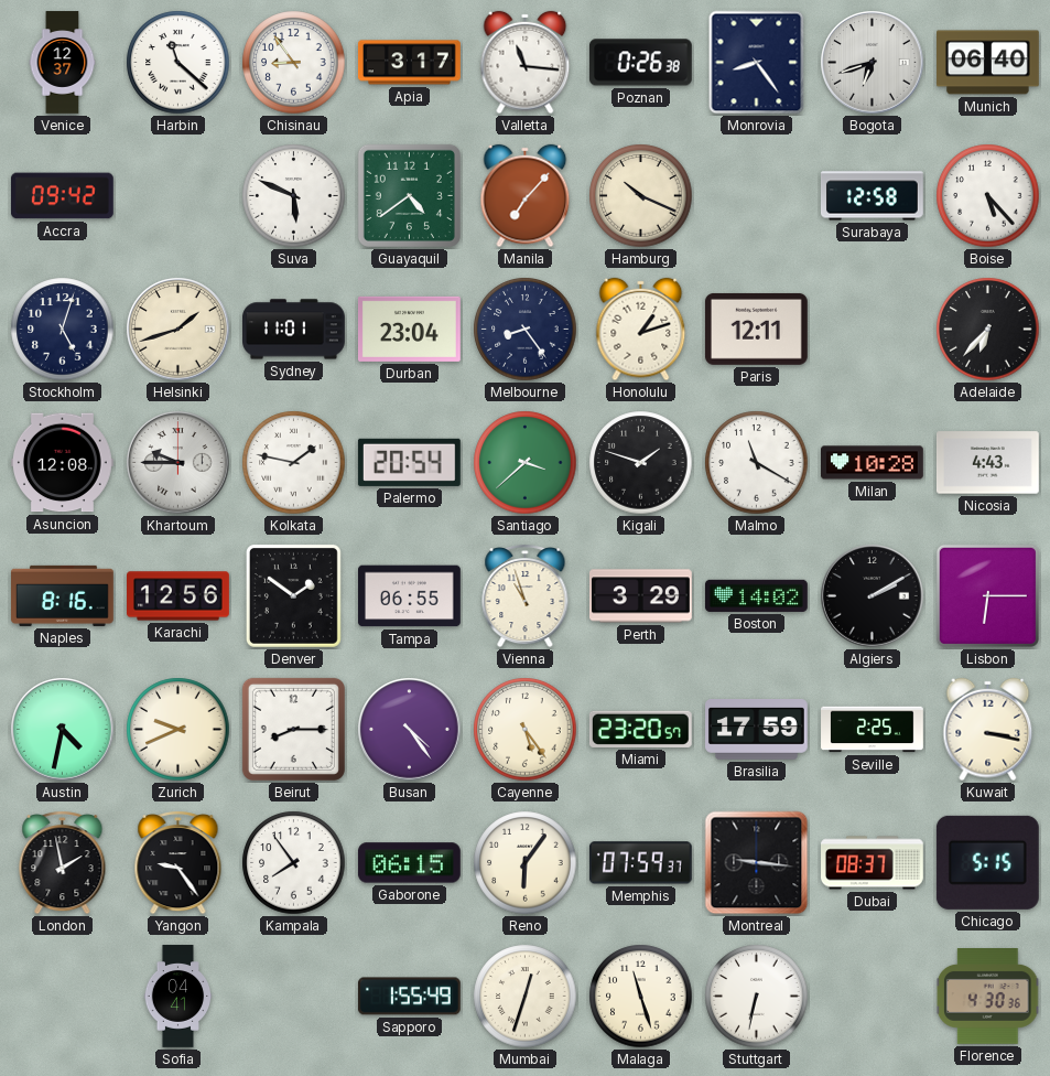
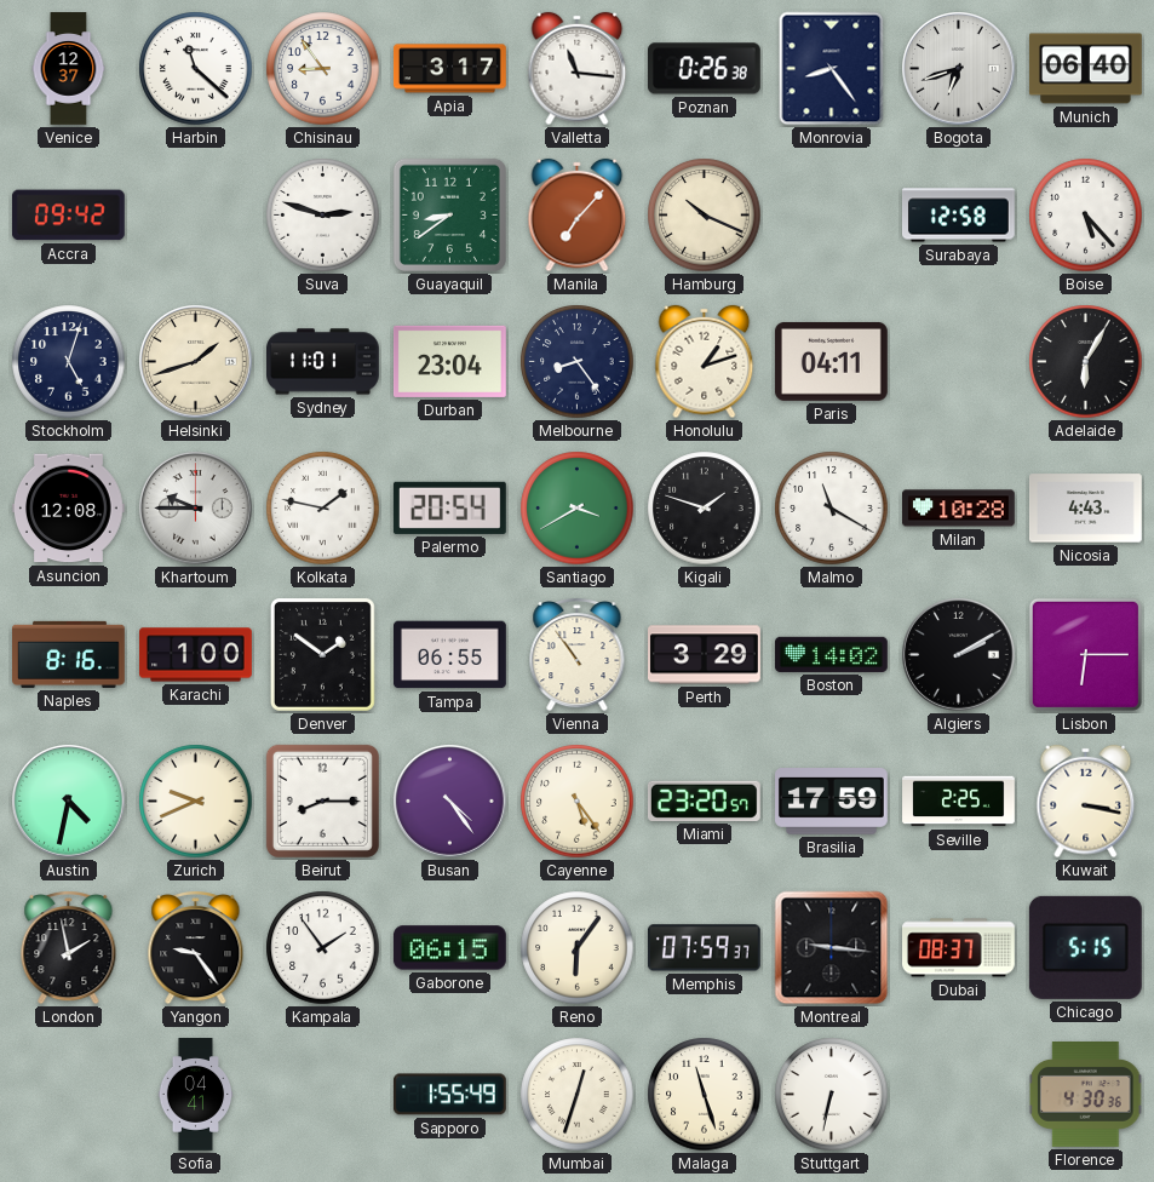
Suva: 5:49 -> 2:48 (323, 216)
Guayaquil: 4:39 -> 8:39 (449, 214)
Paris: 12:11 -> 04:11 (831, 361)
Adelaide: 6:37 -> 6:05 (1086, 362)
Santiago: 3:38 -> 3:40 (578, 509)
Karachi: 12:56 -> 1:00 (196, 655)
Vienna: 10:57 -> 10:54 (578, 655)
Kampala: 7:54 -> 1:54 (323, 948)
